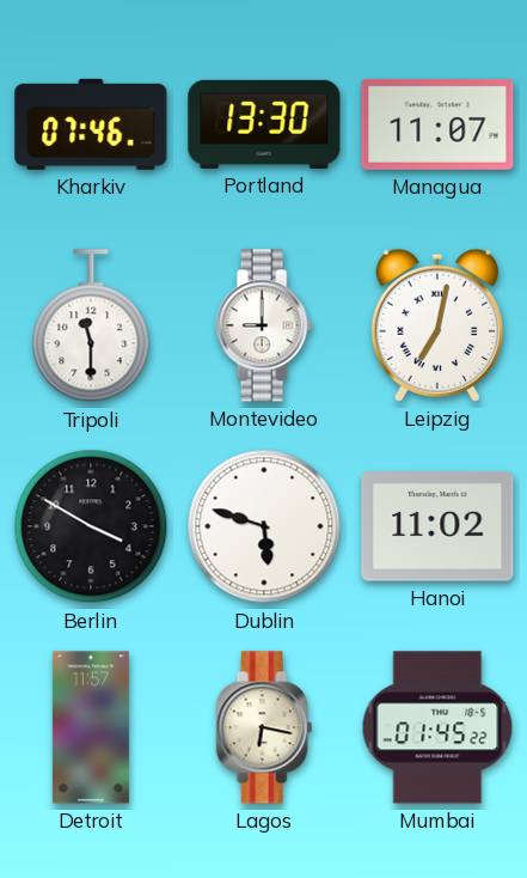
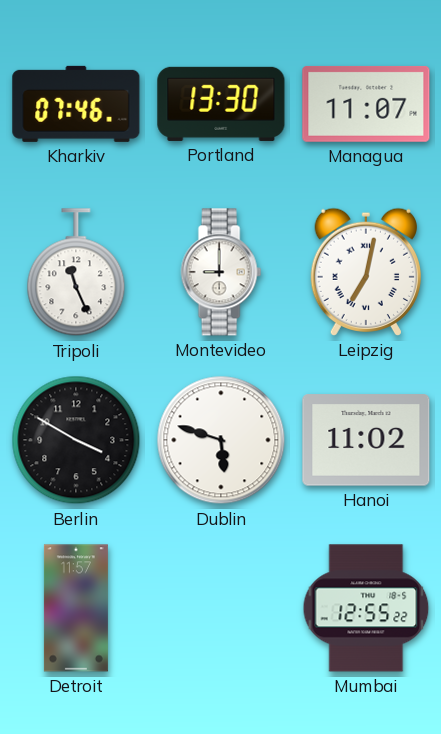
Tripoli: 11:30 -> 11:26 (76, 273)
Lagos: 6:17 -> none (264, 727)
Mumbai: 01:45 -> 12:55 (366, 608)
